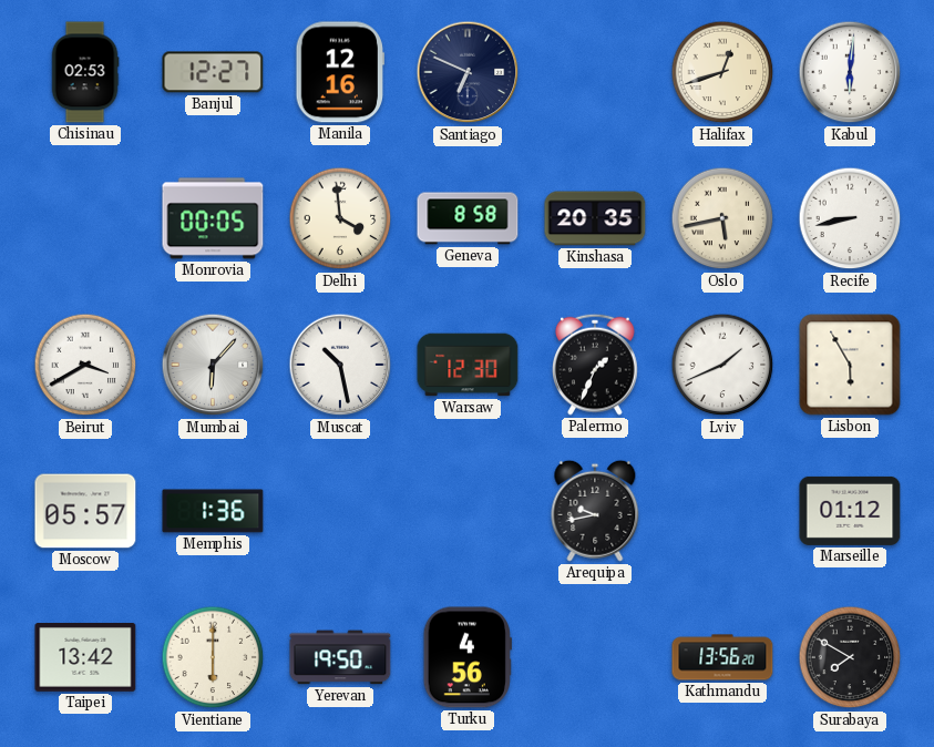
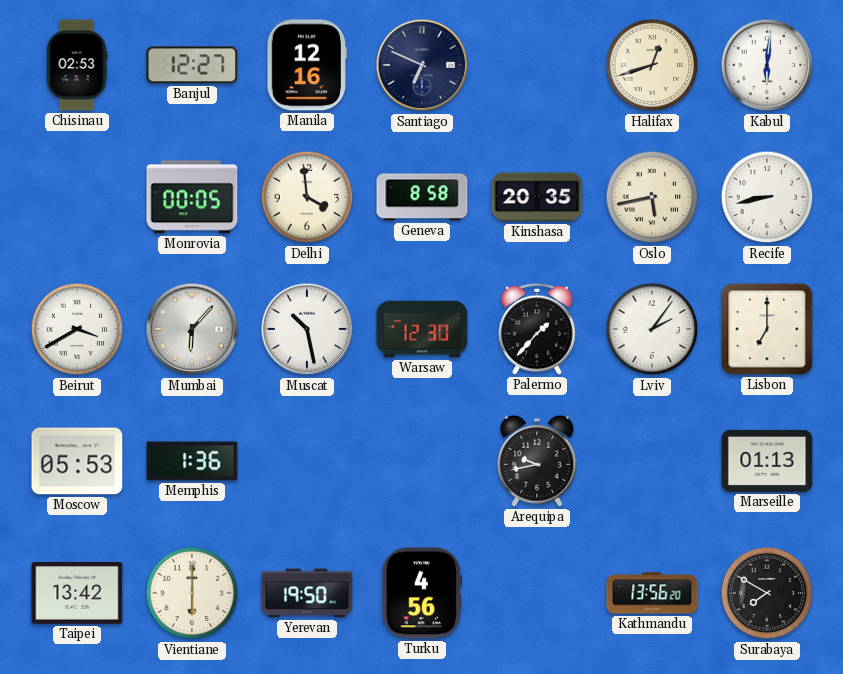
Palermo: 1:34 -> 1:37 (538, 329)
Lviv: 1:41 -> 2:06 (652, 329)
Lisbon: 5:55 -> 7:00 (767, 329)
Moscow: 05:57 -> 05:53 (77, 461)
Marseille: 01:12 -> 01:13 (767, 461)
